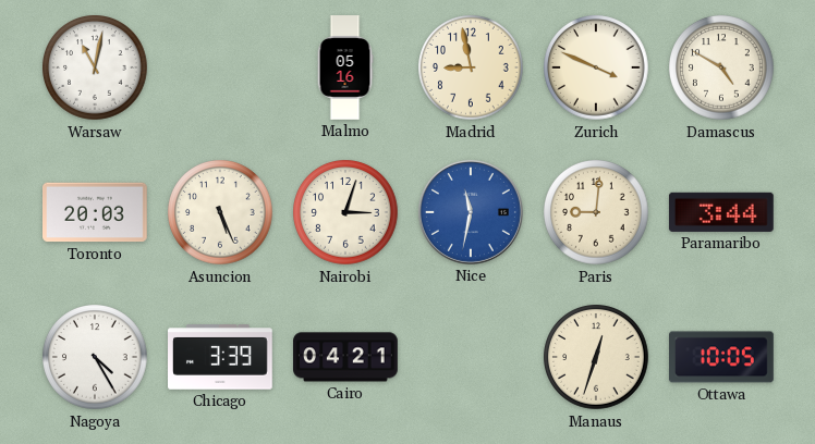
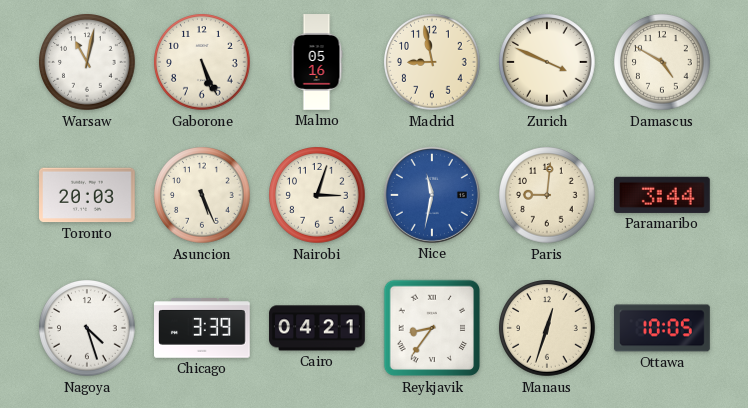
Gaborone: none -> 5:26 (202, 62)
Nagoya: 4:25 -> 4:27 (87, 328)
Reykjavik: none -> 8:36 (432, 328)
